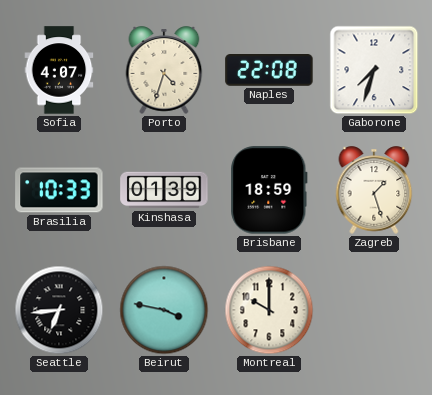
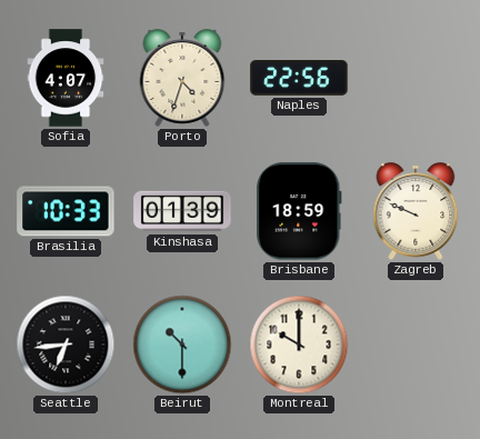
Naples: 22:08 -> 22:56 (299, 79)
Gaborone: 7:33 -> none (374, 70)
Zagreb: 1:27 -> 9:49 (416, 211)
Beirut: 3:47 -> 10:30 (182, 345)
